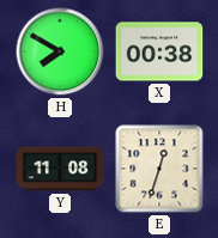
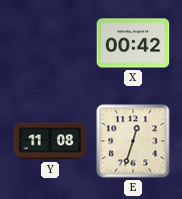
H: 7:50 -> none (60, 51)
X: 00:38 -> 00:42 (133, 43)
